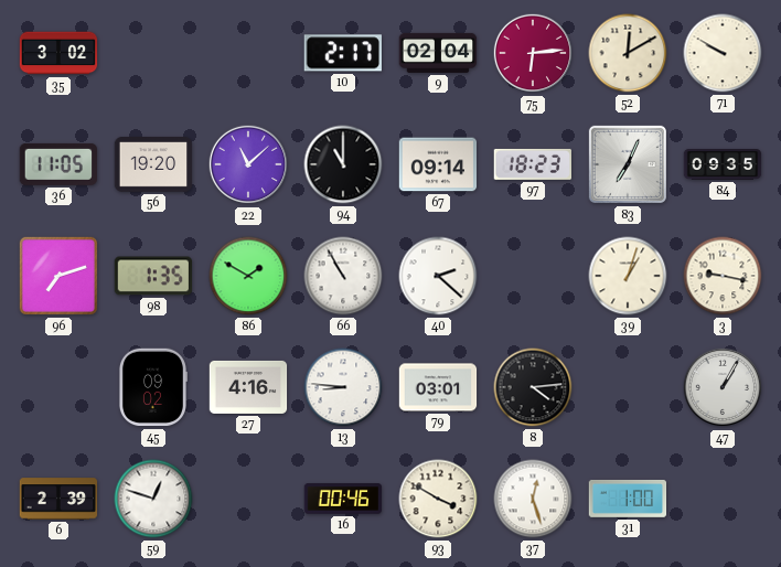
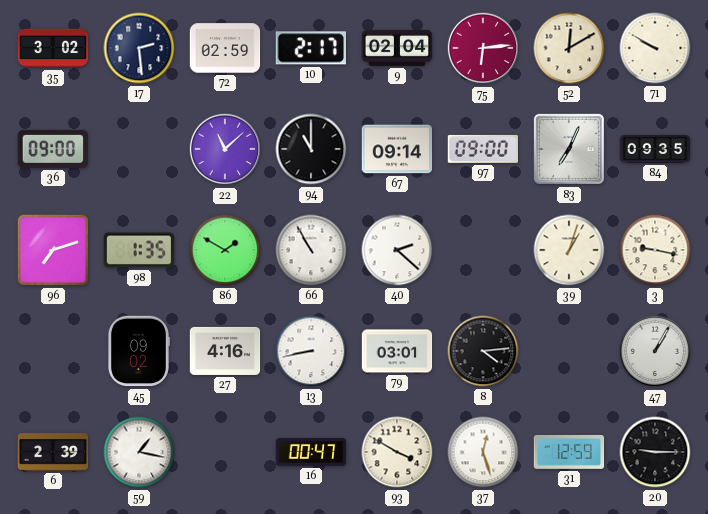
17: none -> 2:29 (139, 48)
72: none -> 02:59 (225, 48)
36: 11:05 -> 09:00 (53, 149)
56: 19:20 -> none (153, 165)
97: 18:23 -> 09:00 (482, 149)
13: 8:46 -> 8:43 (311, 351)
59: 12:48 -> 1:17 (139, 452)
16: 00:46 -> 00:47 (311, 452)
31: 1:00 -> 12:59 (569, 452)
20: none -> 9:15 (655, 452)
